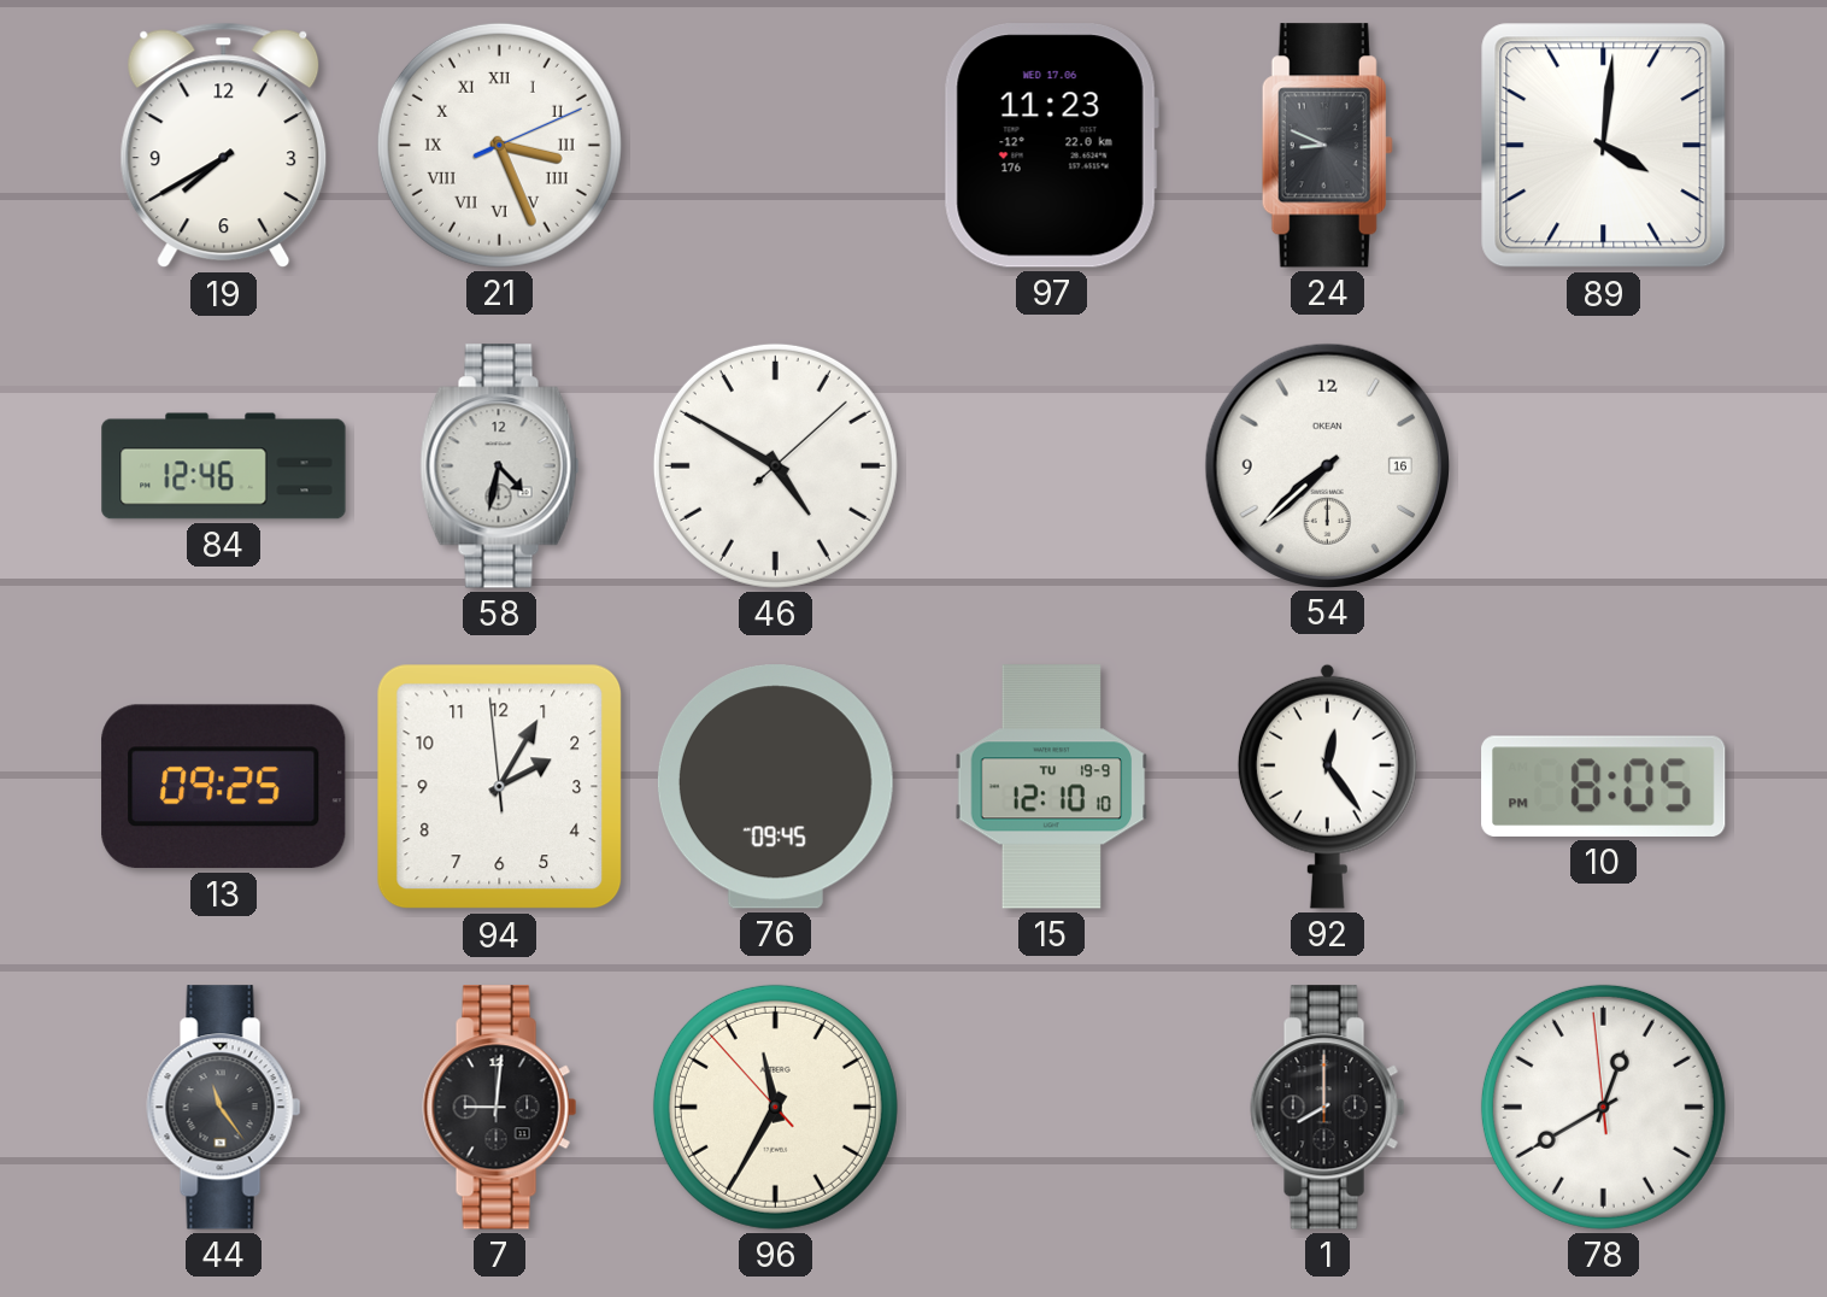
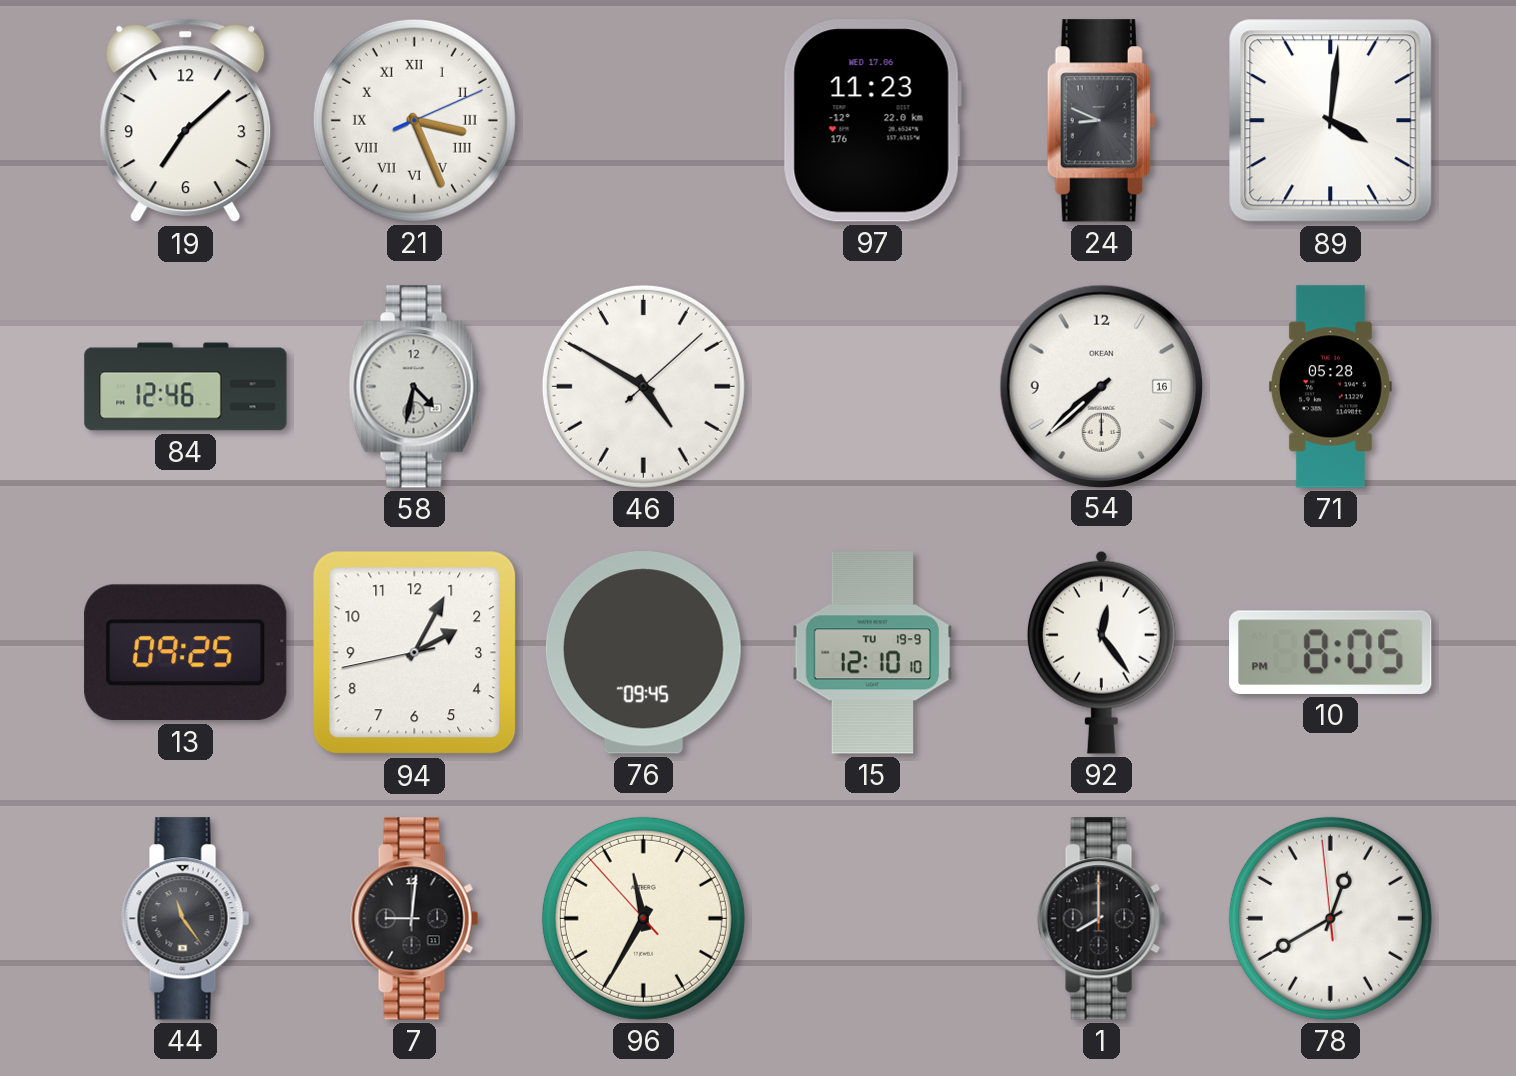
19: 7:40 -> 7:08 (186, 121)
71: none -> 05:28 (1330, 387)
94: 2:04:59 -> 2:04:43 (415, 653)
